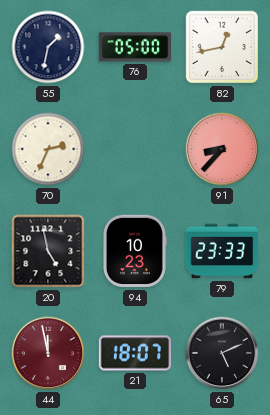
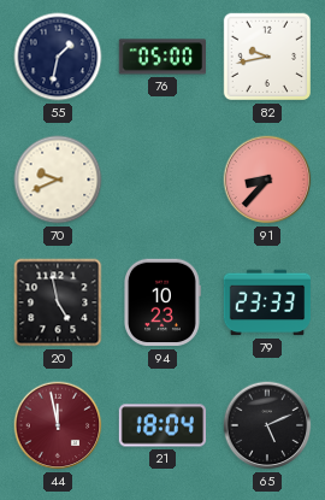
82: 12:43 -> 9:43 (267, 57)
70: 2:34 -> 9:41 (58, 180)
21: 18:07 -> 18:04 (162, 425)
